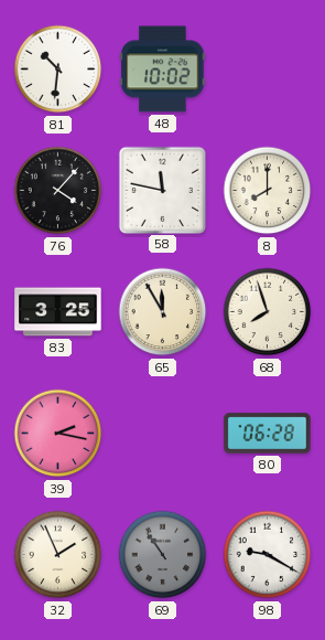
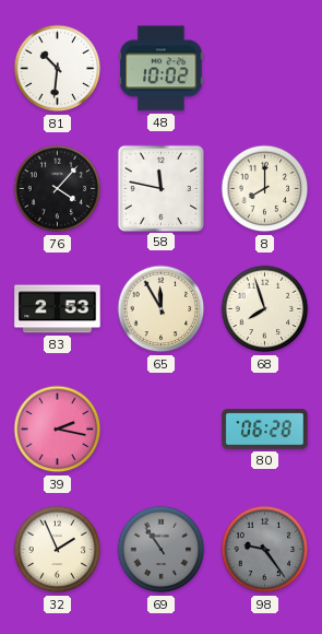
83: 3:25 -> 2:53 (58, 309)
98: 9:20 -> 9:24 (265, 550)
98 dial: white -> grey (265, 550)
